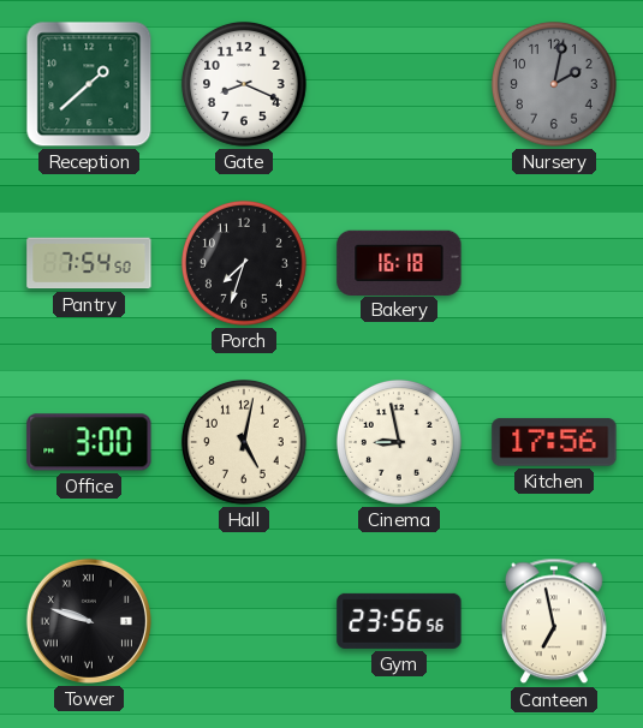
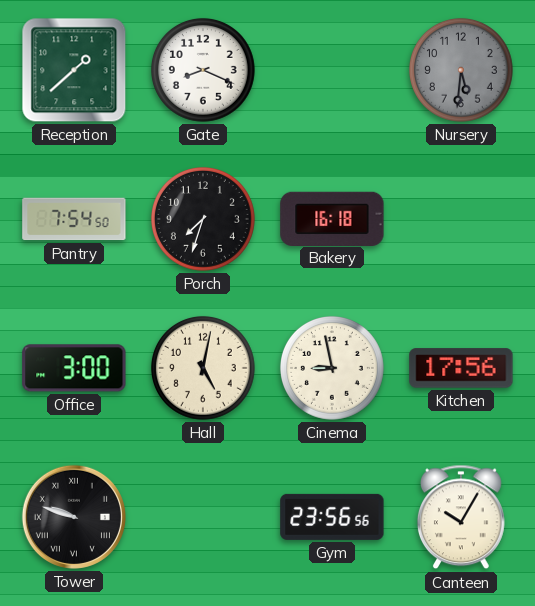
Nursery: 2:02 -> 5:31 (461, 70)
Canteen: 6:58 -> 10:05 (461, 517)
